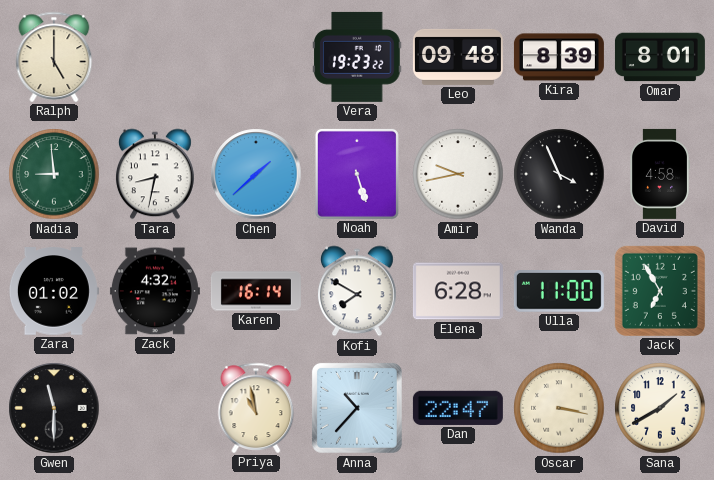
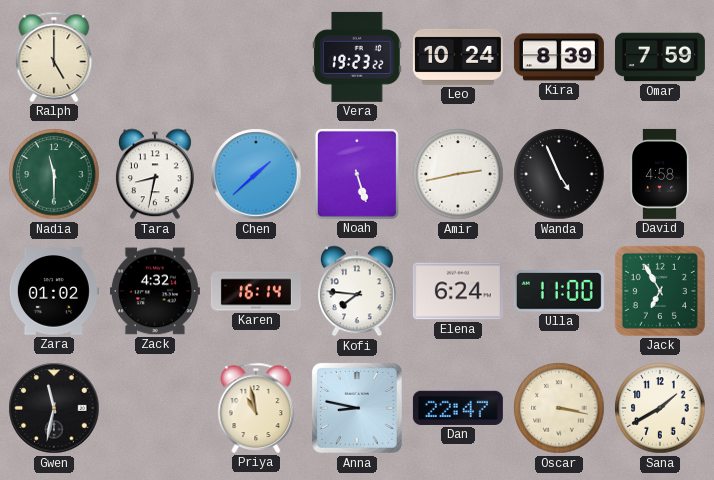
Leo: 09:48 -> 10:24 (458, 57)
Omar: 8:01 -> 7:59 (660, 57)
Nadia: 8:59 -> 11:30 (54, 174)
Amir: 9:43 -> 2:43 (458, 174)
Wanda: 3:56 -> 4:56 (559, 174)
Kofi: 7:50 -> 7:46 (357, 291)
Elena: 6:28 -> 6:24 (458, 291)
Gwen: 11:30 -> 11:32 (54, 408)
Anna: 10:37 -> 8:47 (357, 408)
